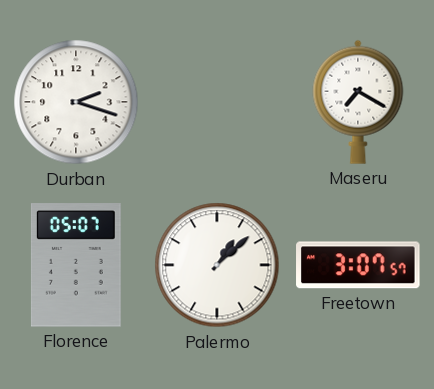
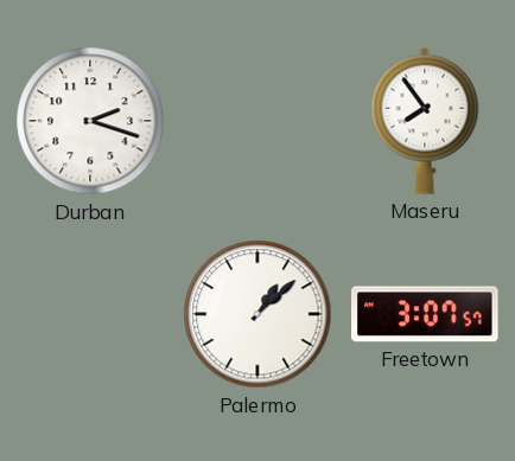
Maseru: 7:20 -> 7:54 (425, 121)
Florence: 05:07 -> none (76, 265)
